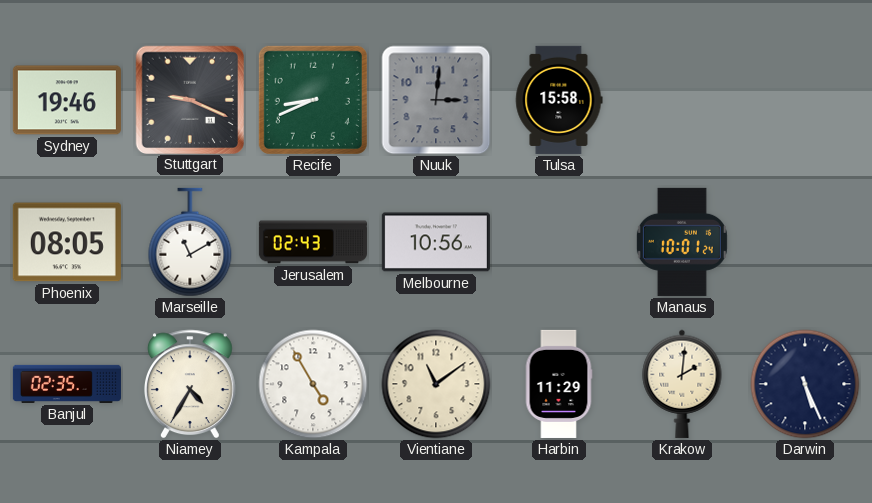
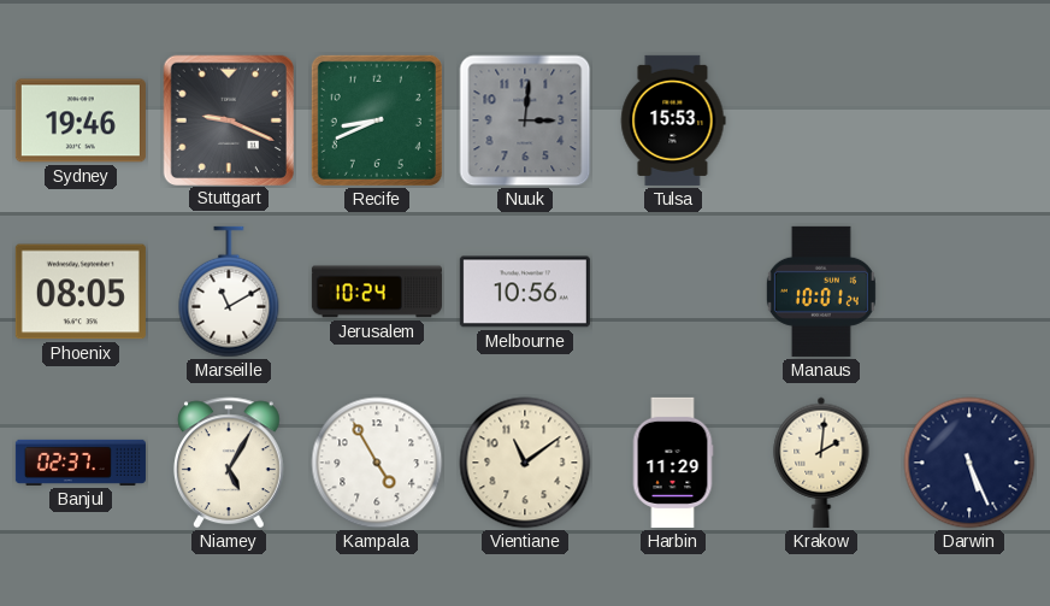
Tulsa: 15:58 -> 15:53 (673, 120)
Jerusalem: 02:43 -> 10:24 (377, 292)
Banjul: 02:35 -> 02:37 (81, 463)
Niamey: 4:35 -> 5:05 (229, 463)
